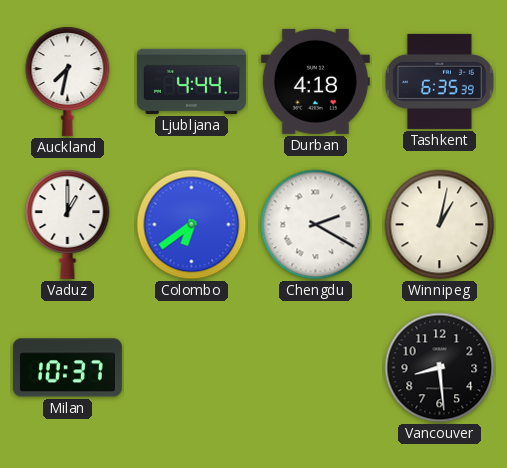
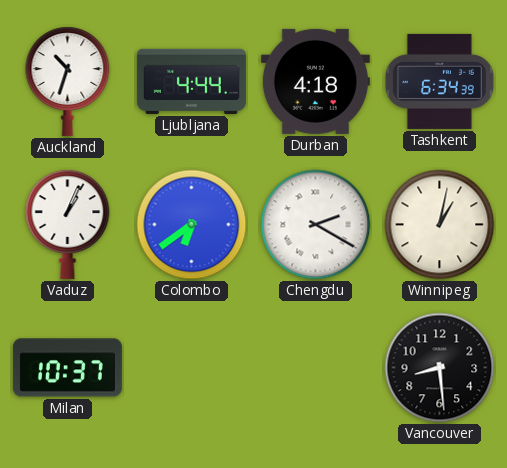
Auckland: 7:32 -> 10:33 (68, 81)
Tashkent: 6:35 -> 6:34 (439, 81)
Vaduz: 1:00 -> 1:04 (68, 224)
